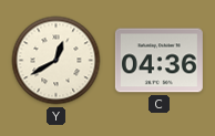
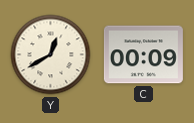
C: 04:36 -> 00:09 (143, 55)
